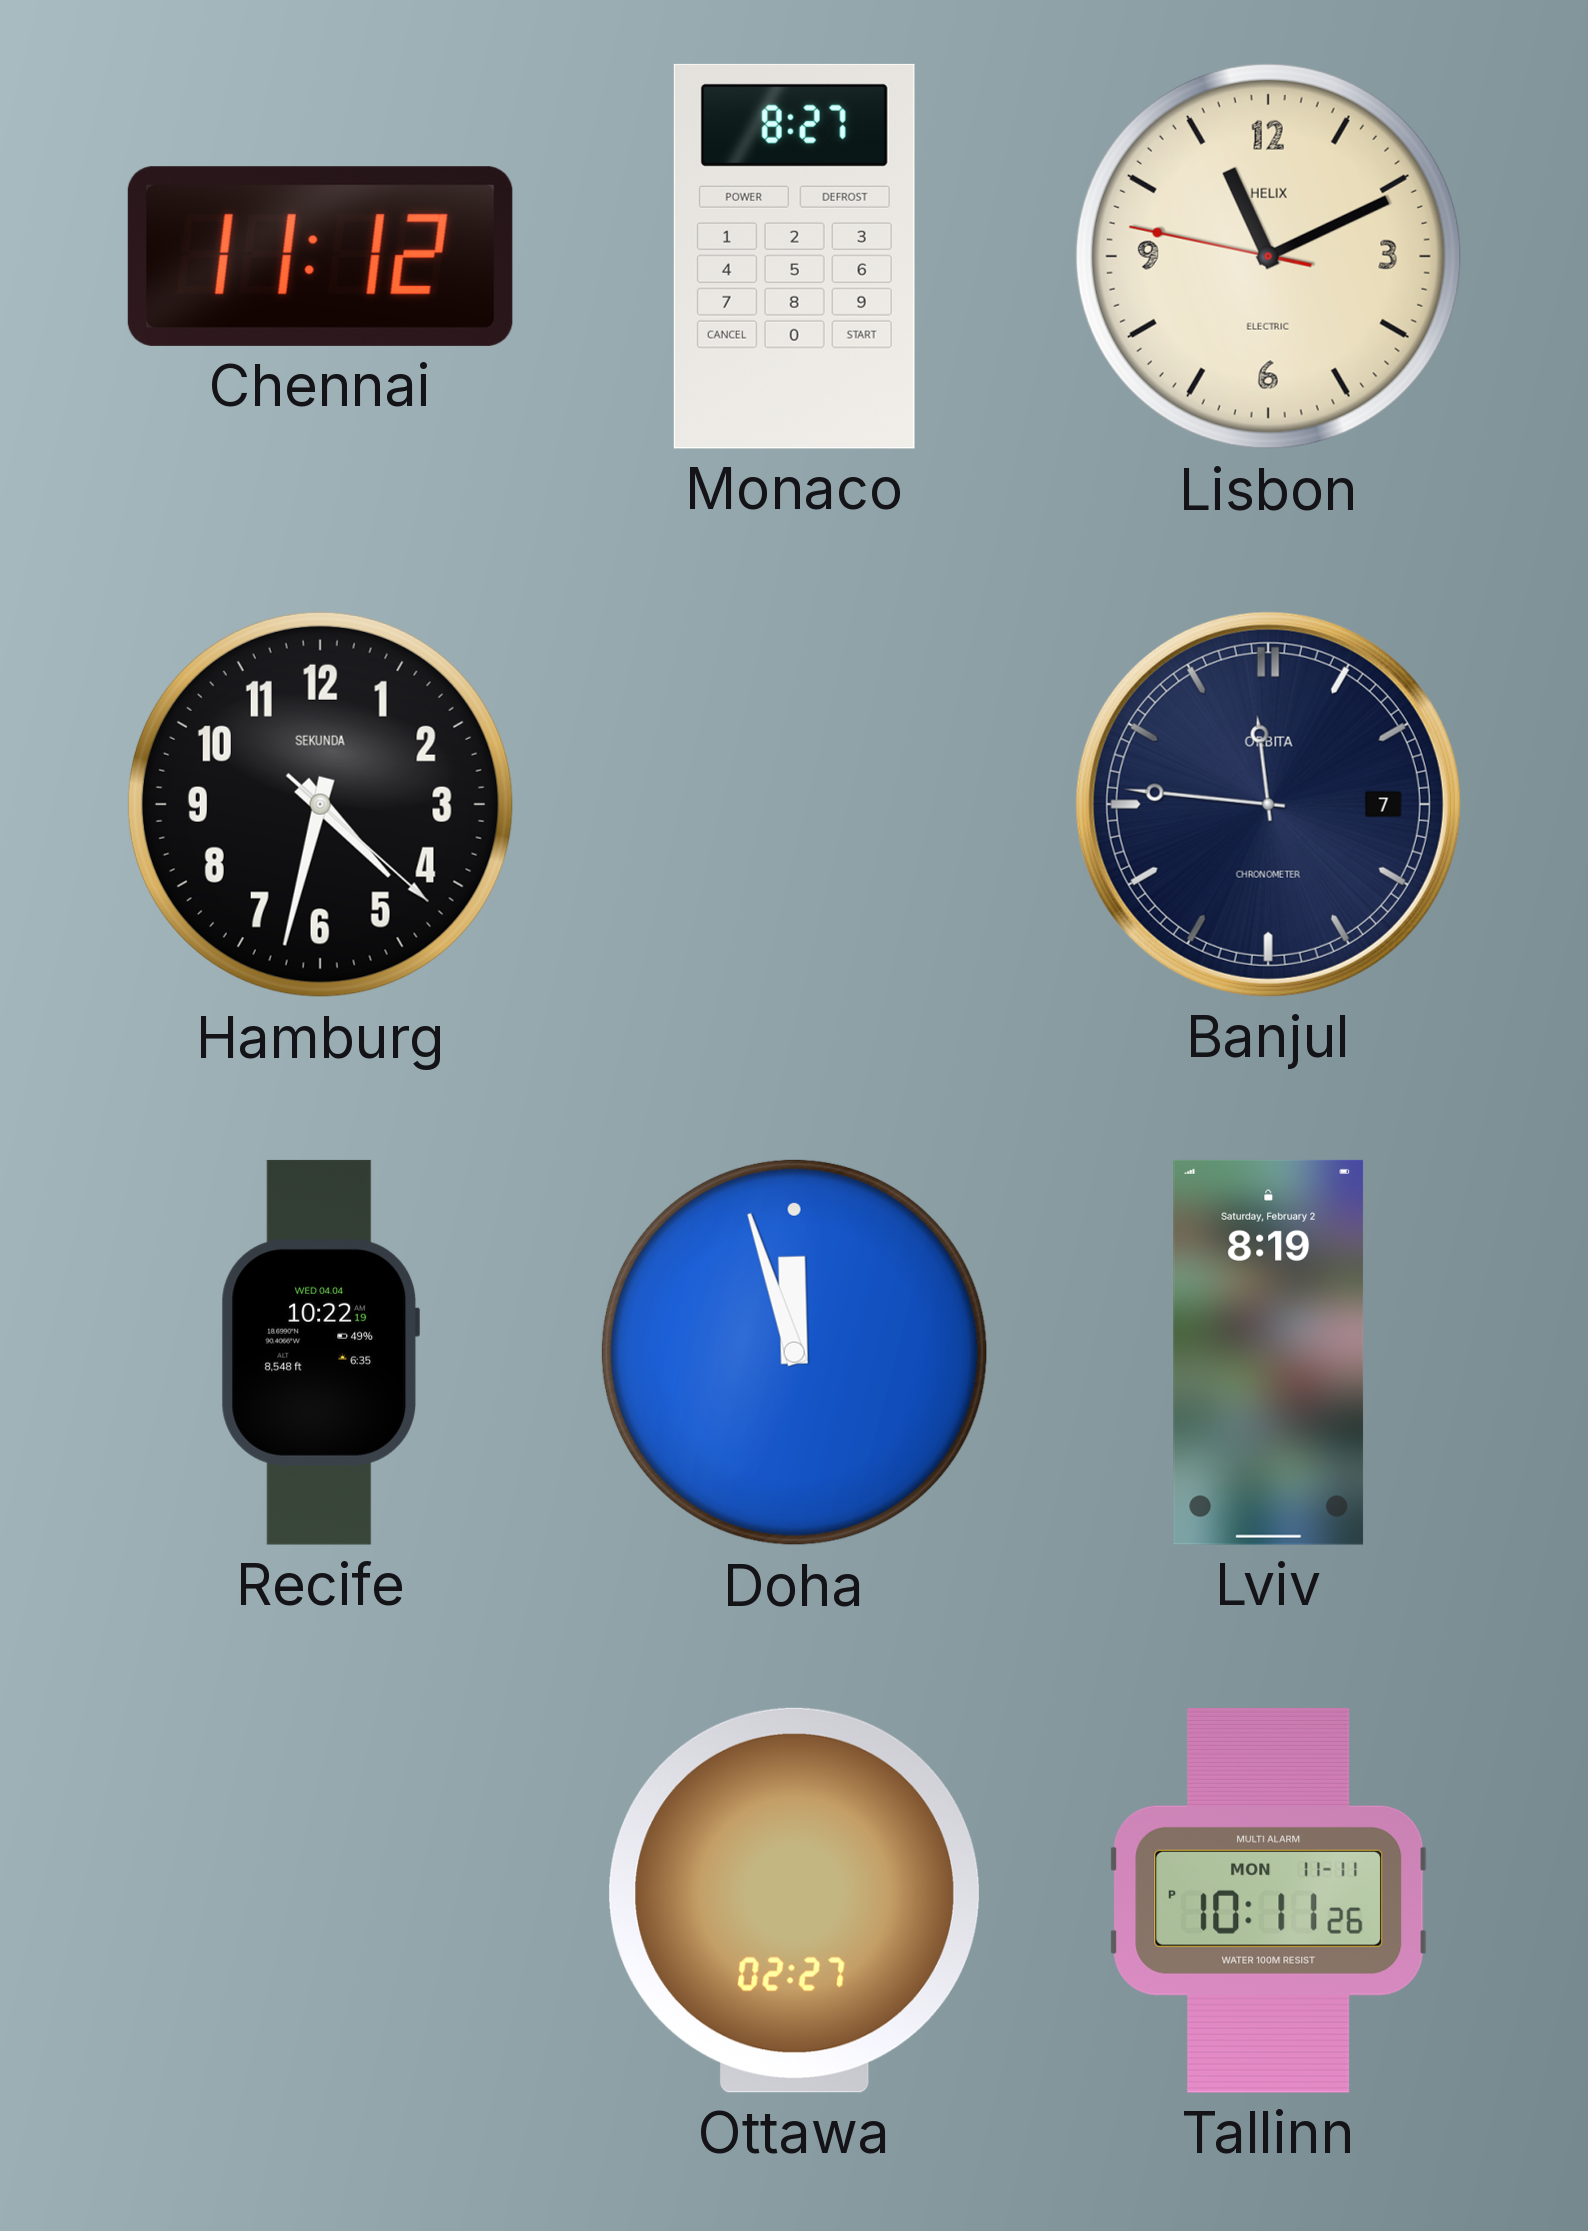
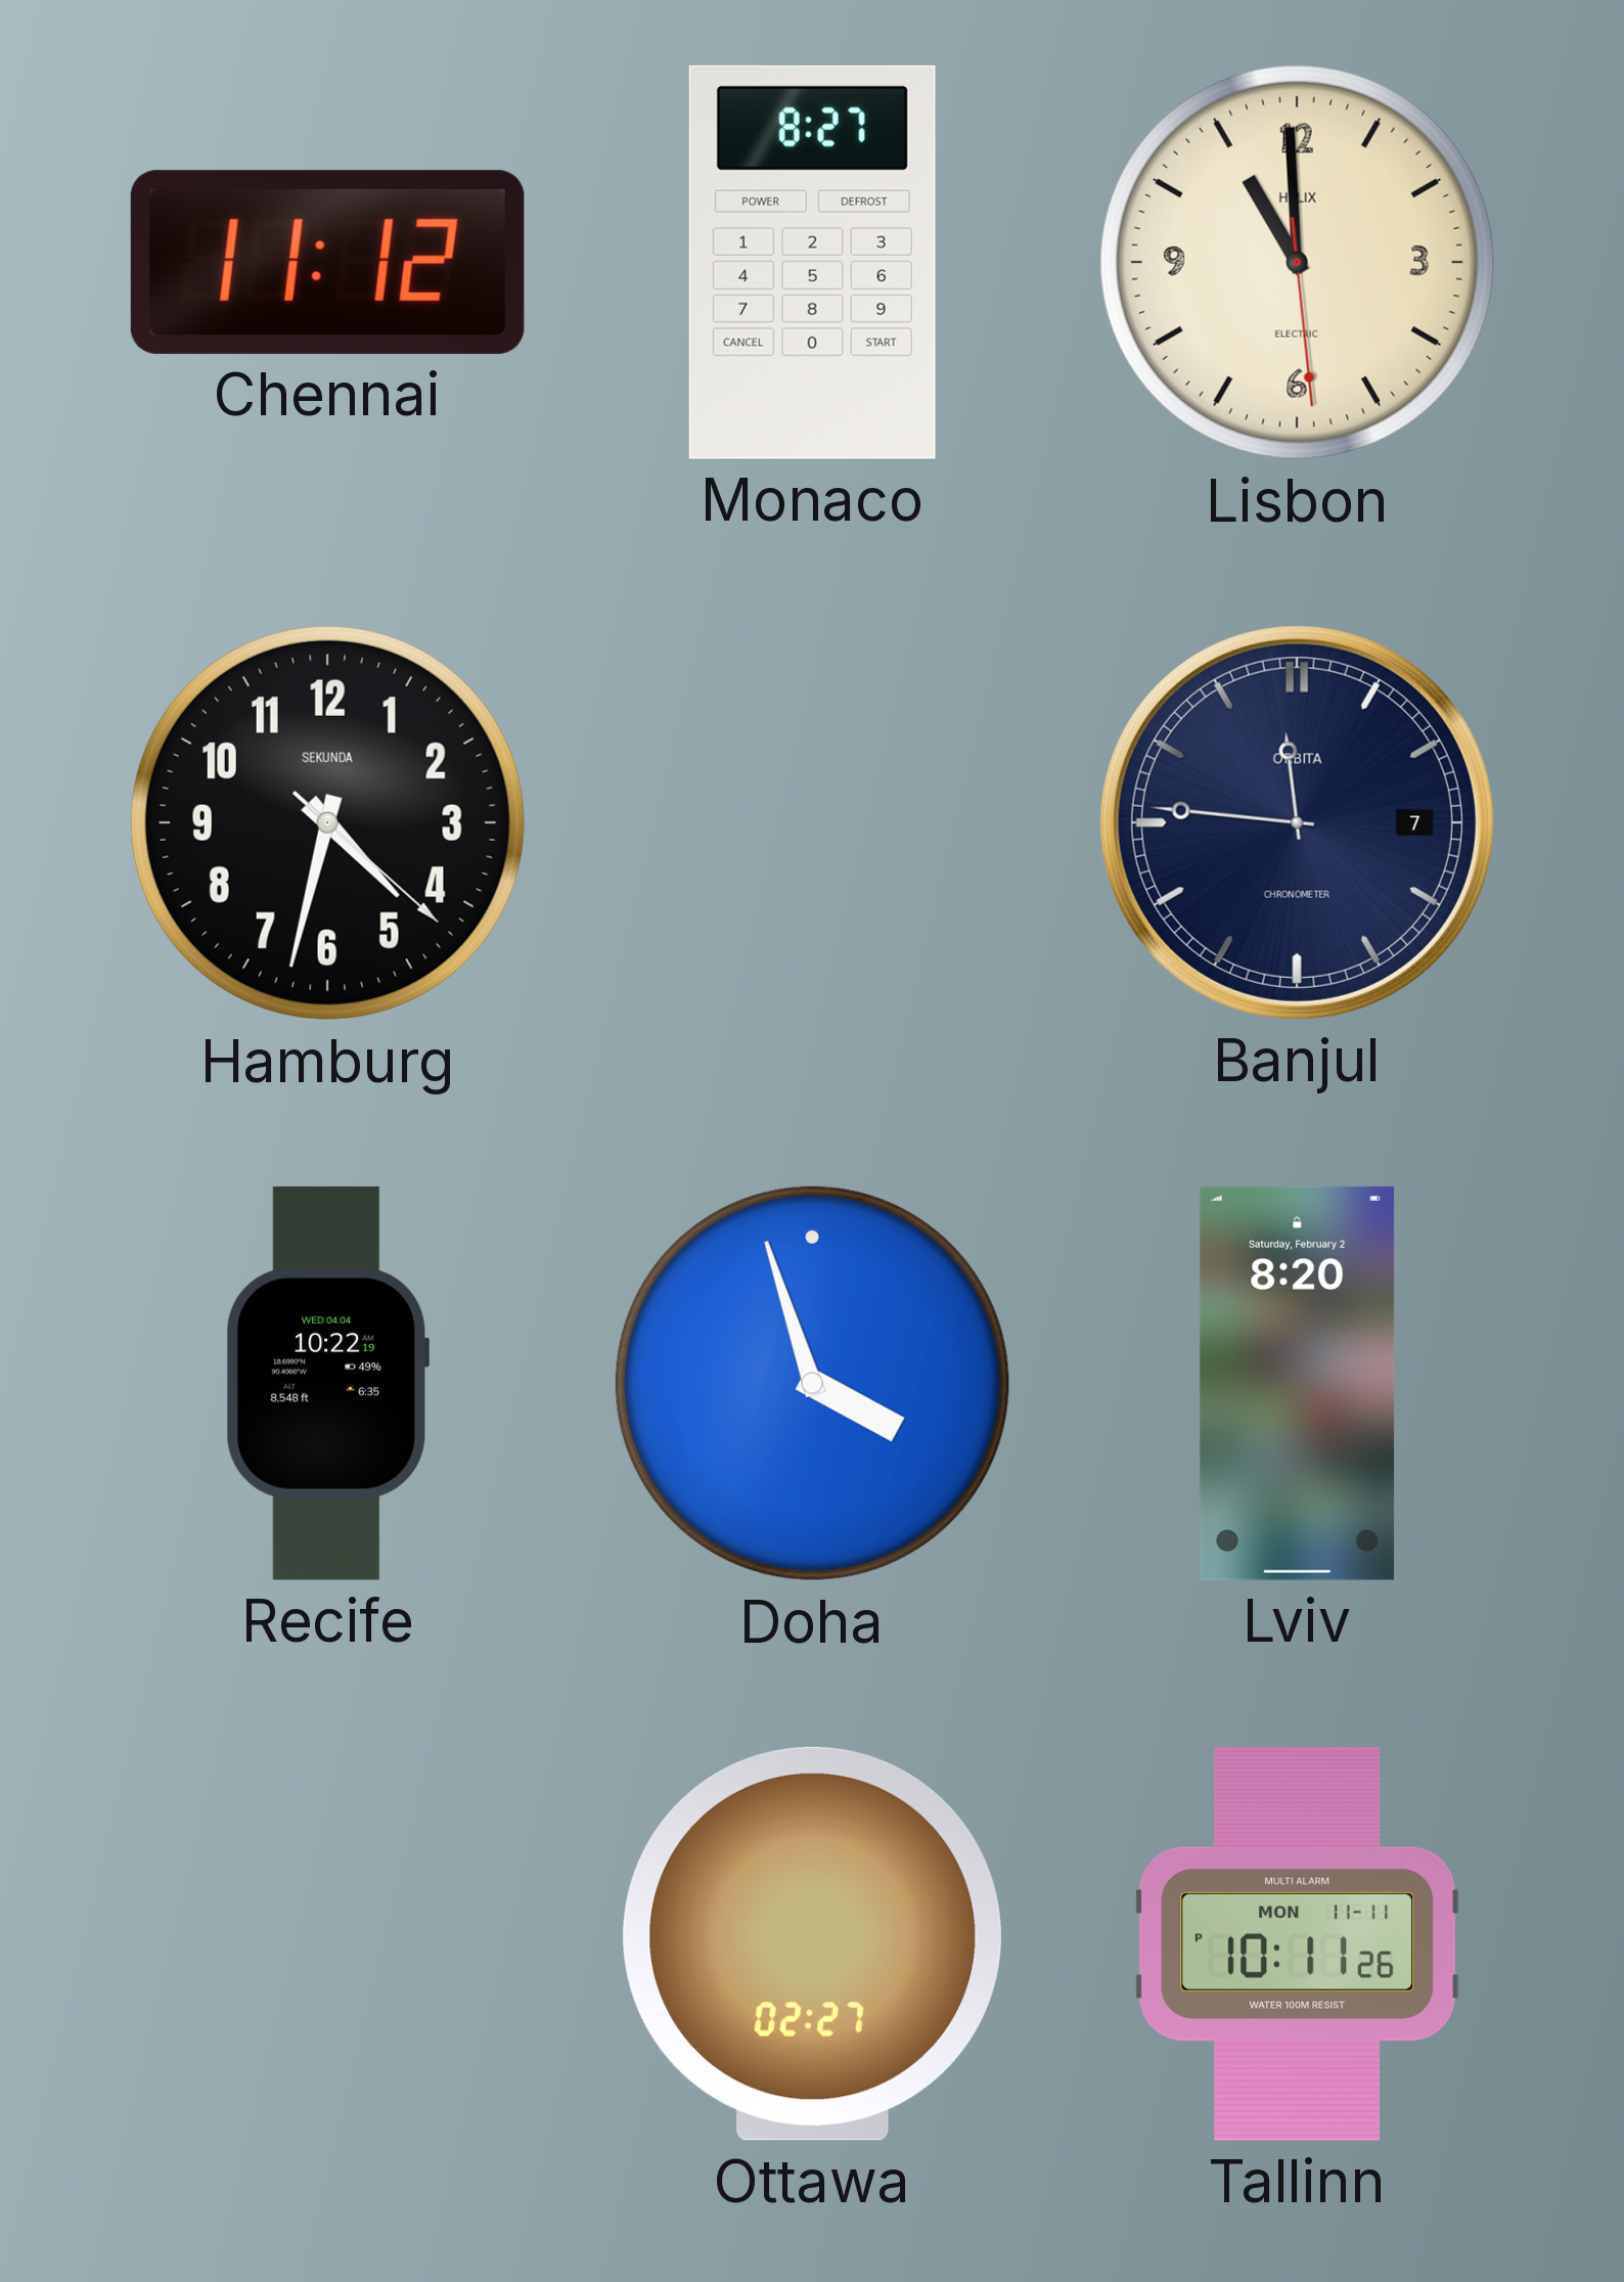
Lisbon: 11:10 -> 10:59 (1297, 262)
Doha: 11:57 -> 3:57 (812, 1383)
Lviv: 8:19 -> 8:20 (1298, 1383)
